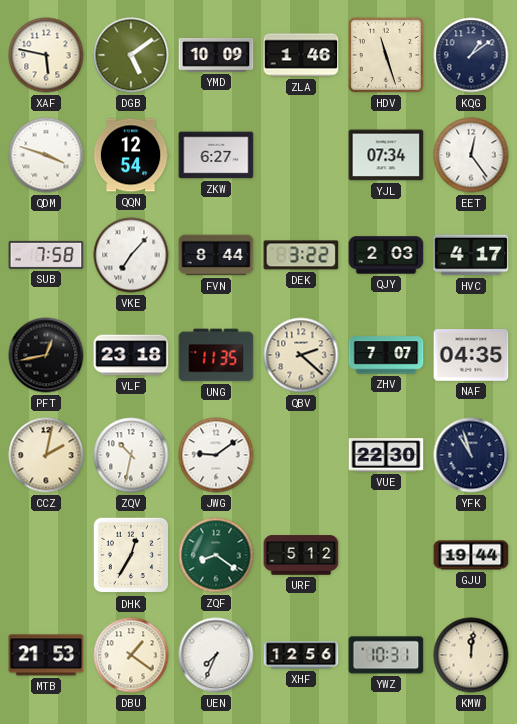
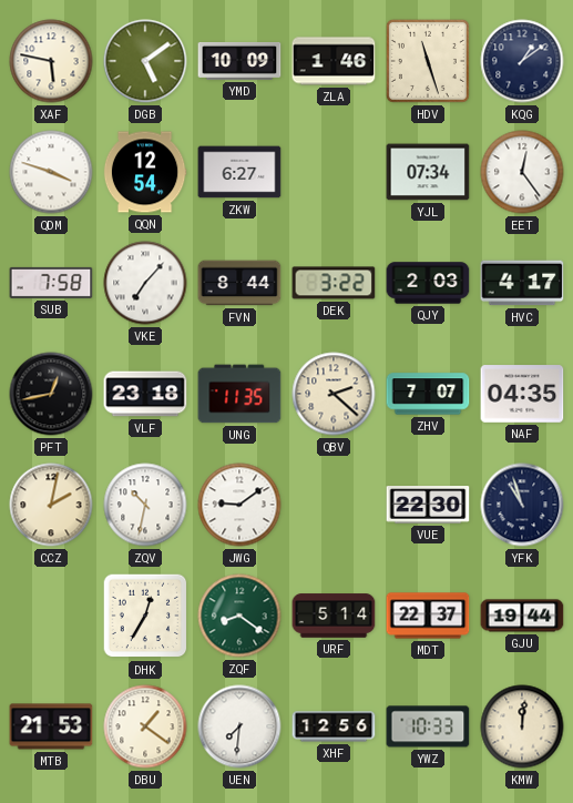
URF: 5:12 -> 5:14 (334, 616)
MDT: none -> 22:37 (428, 616)
UEN: 7:34 -> 7:31 (239, 726)
YWZ: 10:31 -> 10:33 (428, 726)
